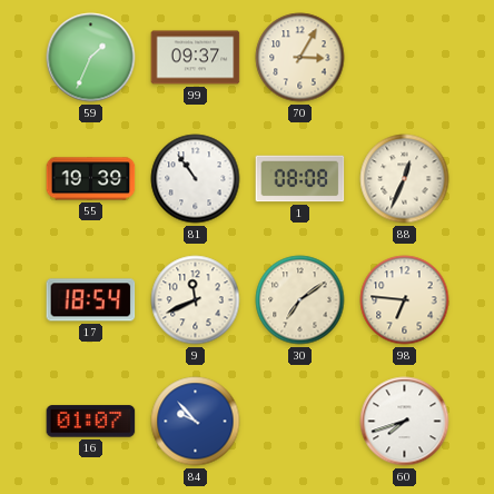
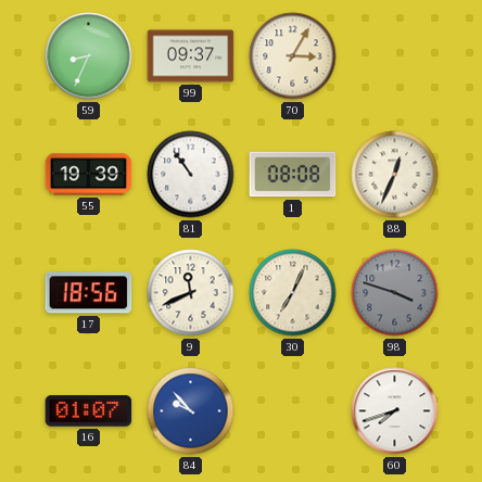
59: 1:34 -> 8:34 (89, 56)
17: 18:54 -> 18:56 (89, 293)
30: 7:09 -> 7:04 (293, 293)
98: 6:46 -> 3:48 (395, 293)
98 dial: cream -> grey (395, 293)
